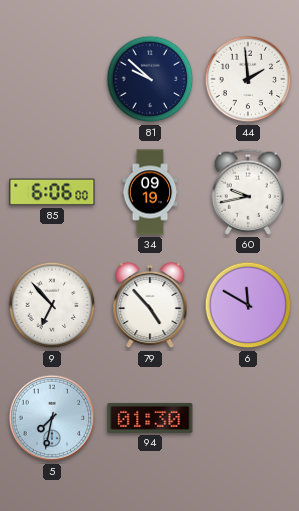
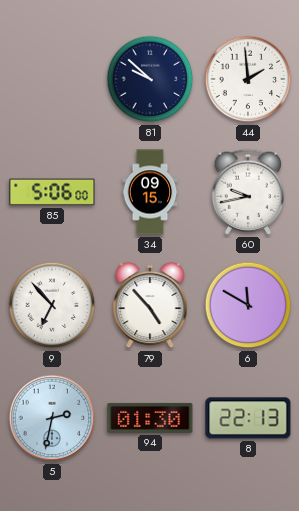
85: 6:06 -> 5:06 (52, 192)
34: 09:19 -> 09:15 (150, 192)
5: 7:32 -> 2:32 (52, 418)
8: none -> 22:13 (248, 418)
